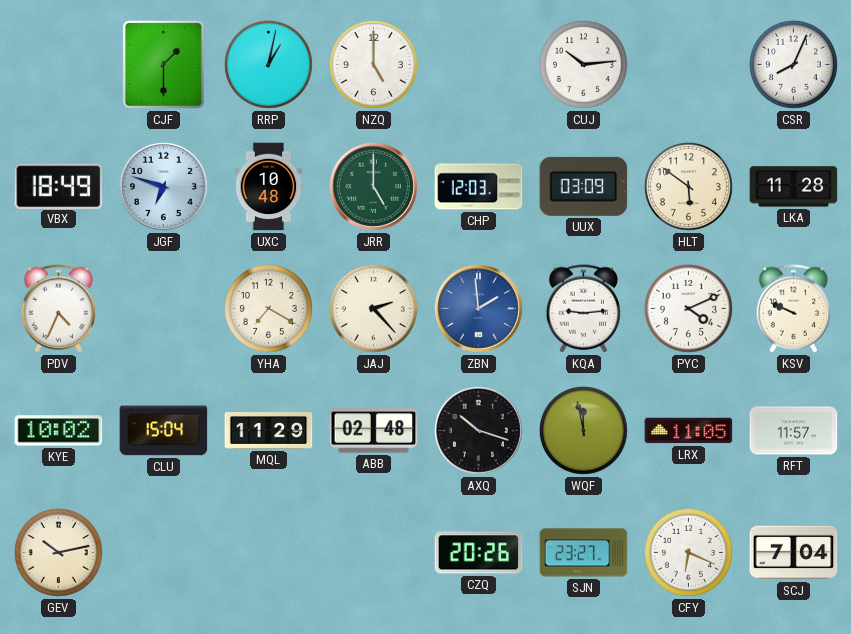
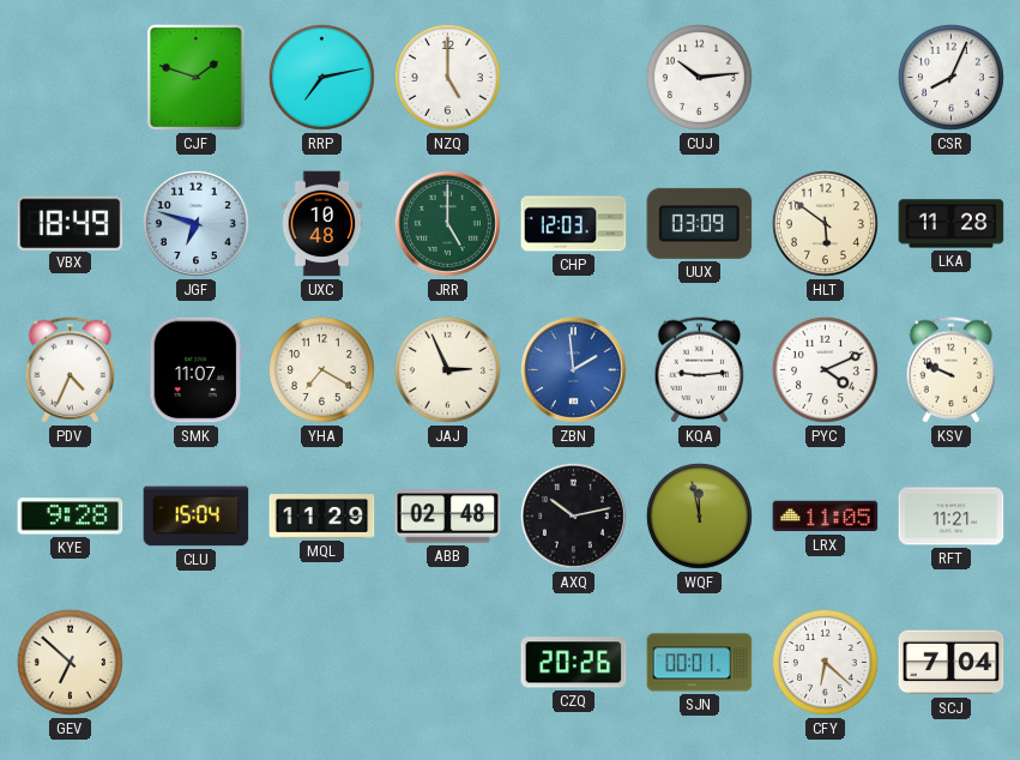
CJF: 1:30 -> 1:48 (195, 77)
RRP: 1:02 -> 7:13 (321, 77)
SMK: none -> 11:07 (195, 370)
JAJ: 2:23 -> 2:56 (447, 369)
KYE: 10:02 -> 9:28 (71, 517)
AXQ: 10:18 -> 10:13 (573, 515)
RFT: 11:57 -> 11:21 (952, 517)
GEV: 10:13 -> 6:52 (70, 662)
SJN: 23:27 -> 00:01 (700, 663)
CFY: 6:19 -> 6:22 (825, 662)
